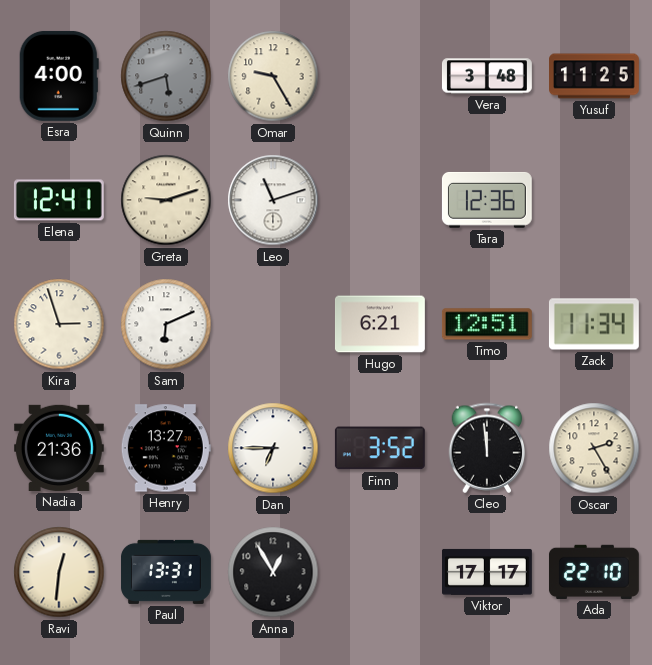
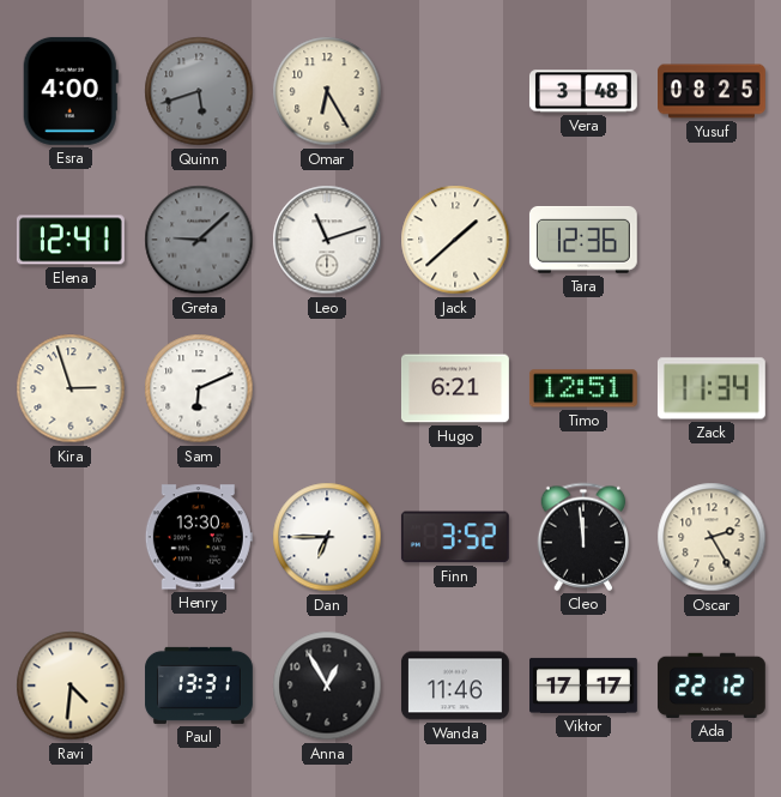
Omar: 9:25 -> 6:25 (327, 91)
Yusuf: 11:25 -> 08:25 (713, 91)
Greta: 9:12 -> 9:08 (199, 240)
Greta dial: cream -> grey (199, 240)
Jack: none -> 1:38 (455, 240)
Nadia: 21:36 -> none (59, 448)
Henry: 13:27 -> 13:30 (199, 537)
Ravi: 12:31 -> 4:31 (71, 686)
Wanda: none -> 11:46 (455, 686)
Ada: 22:10 -> 22:12 (712, 686)
